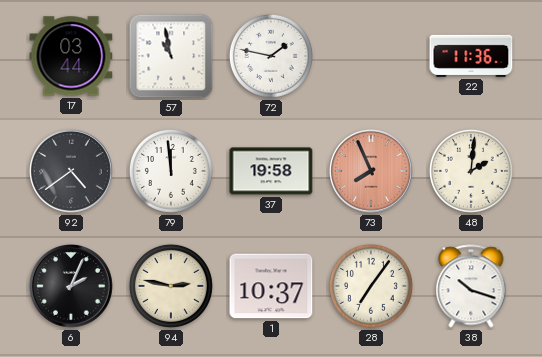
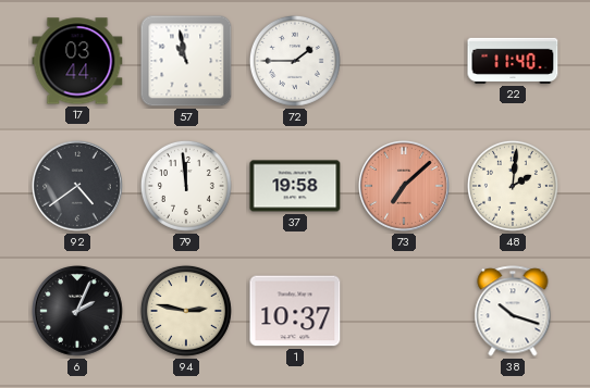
72: 1:47 -> 1:45 (295, 61)
22: 11:36 -> 11:40 (513, 61)
73: 7:56 -> 7:08 (405, 187)
28: 7:06 -> none (371, 286)
